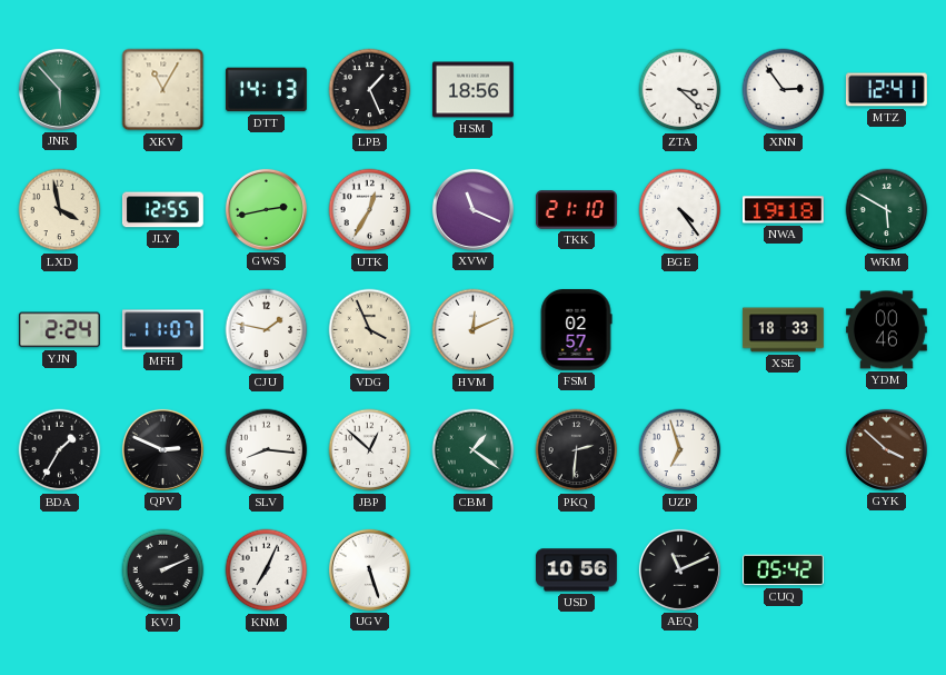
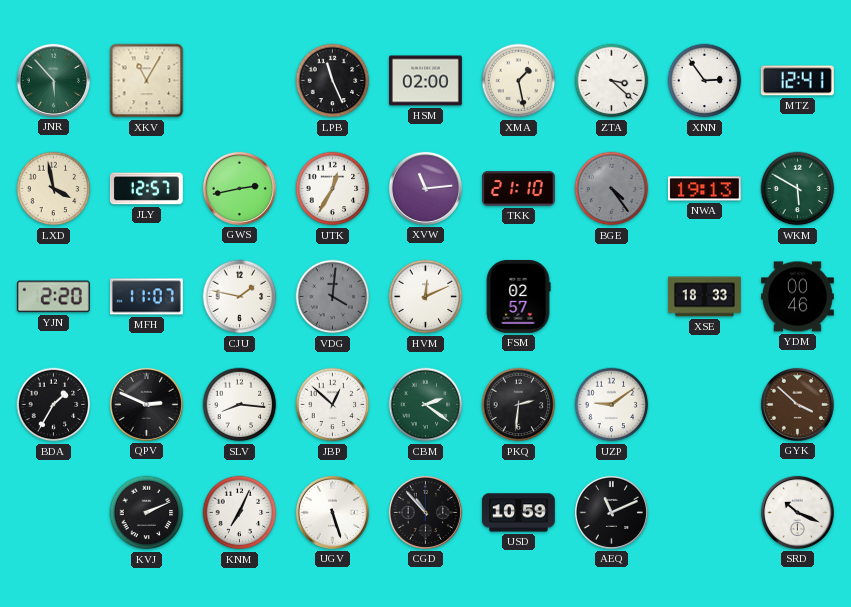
DTT: 14:13 -> none (266, 90)
LPB: 1:26 -> 11:26 (333, 81)
HSM: 18:56 -> 02:00 (425, 81)
XMA: none -> 1:28 (519, 81)
JLY: 12:55 -> 12:57 (146, 189)
XVW: 11:19 -> 11:14 (425, 188)
BGE dial: white -> grey (612, 189)
NWA: 19:18 -> 19:13 (704, 189)
YJN: 2:24 -> 2:20 (53, 297)
VDG: 3:56 -> 4:01 (333, 297)
VDG dial: cream -> grey (333, 297)
CBM: 1:21 -> 2:21 (426, 405)
UZP: 6:57 -> 9:09 (612, 405)
CGD: none -> 10:53 (425, 512)
USD: 10:56 -> 10:59 (518, 513)
CUQ: 05:42 -> none (783, 570)
SRD: none -> 10:19 (797, 512)
